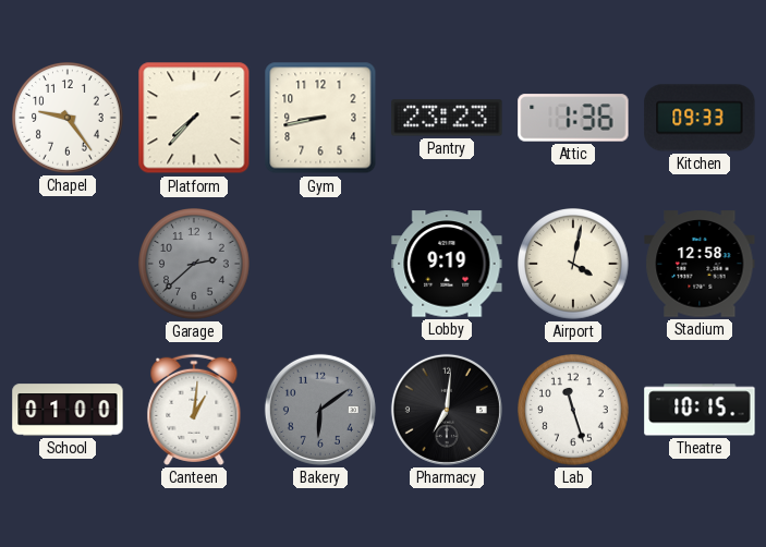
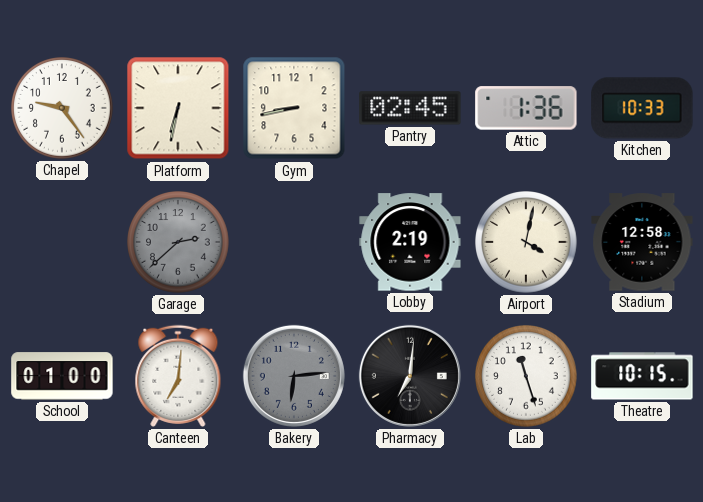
Platform: 7:37 -> 6:32 (178, 108)
Pantry: 23:23 -> 02:45 (410, 108)
Kitchen: 09:33 -> 10:33 (642, 108)
Lobby: 9:19 -> 2:19 (410, 242)
Canteen: 1:01 -> 7:01 (178, 376)
Bakery: 6:09 -> 6:14 (294, 376)
